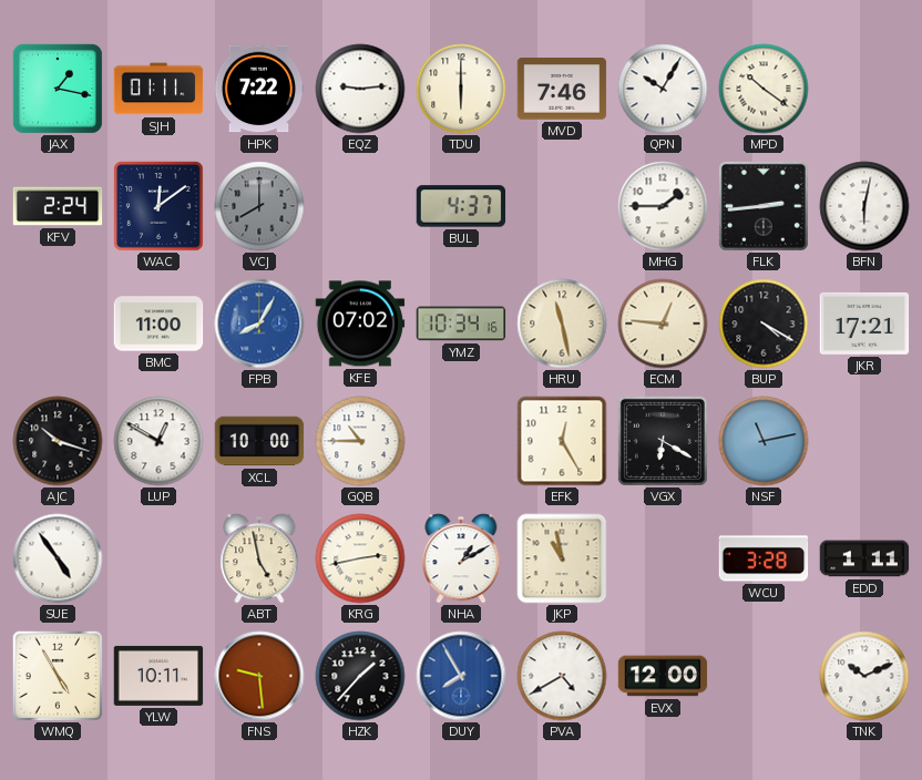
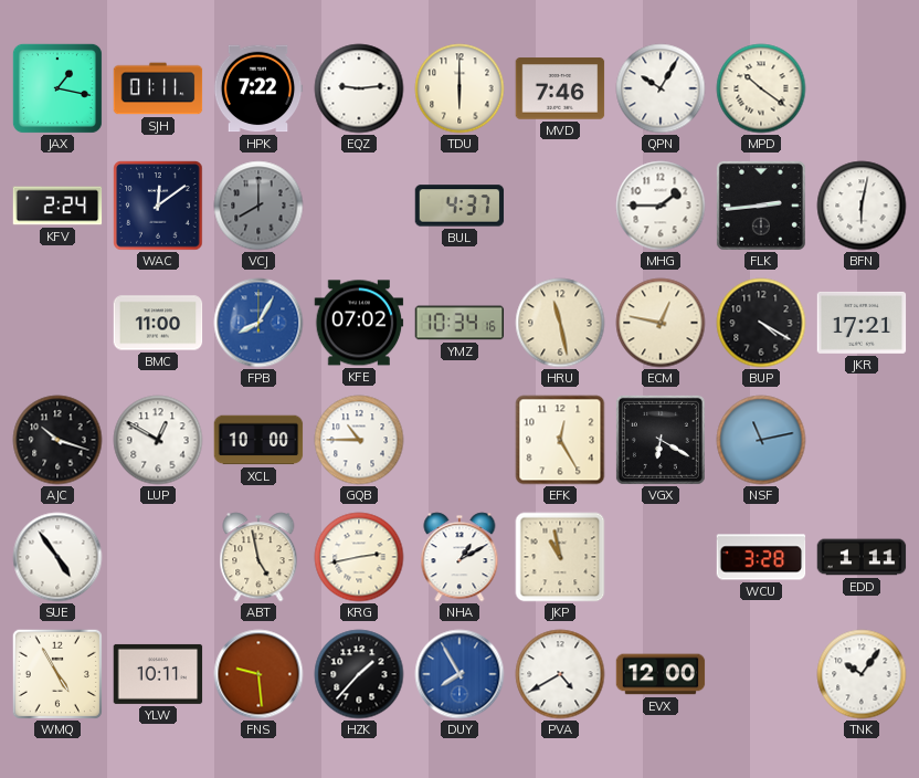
ECM: 12:46 -> 12:47 (661, 323)
TNK: 10:11 -> 10:06 (862, 674)
